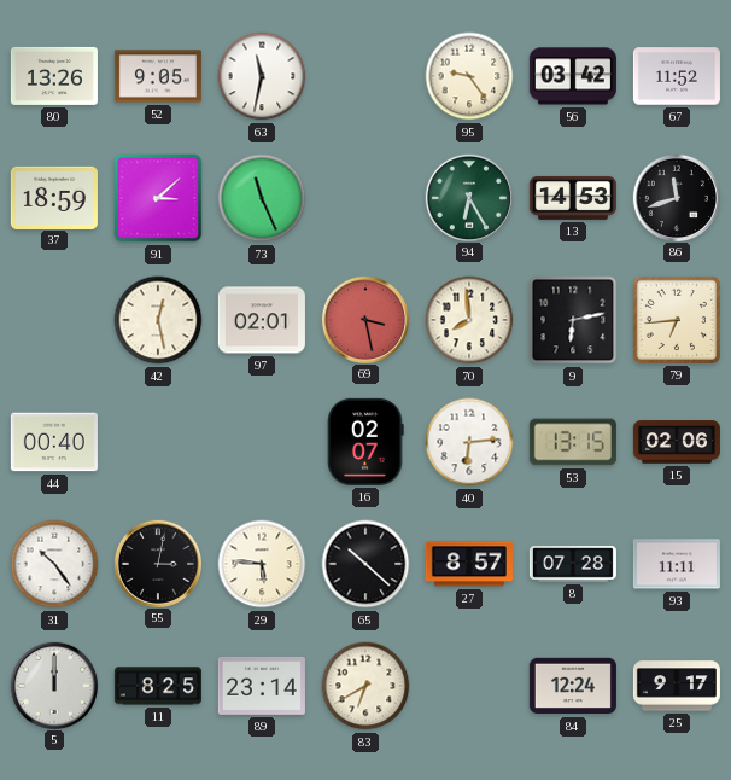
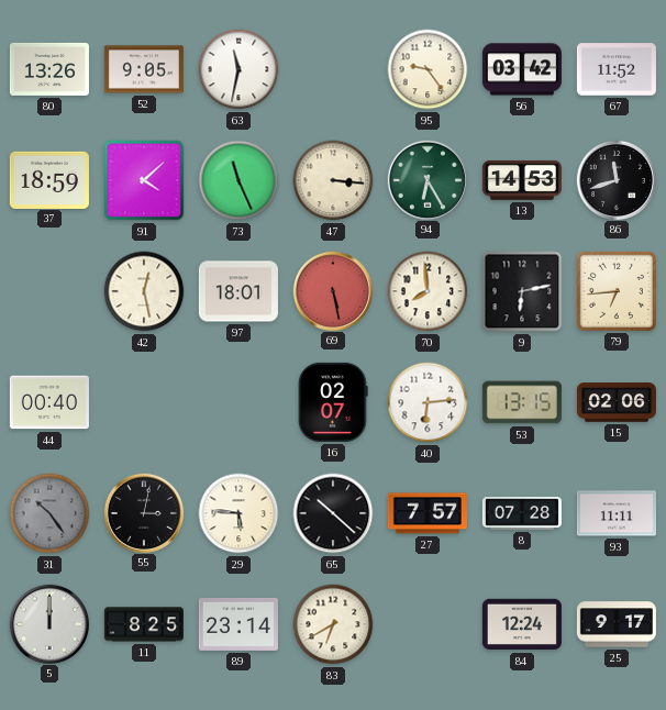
91: 3:08 -> 4:08 (144, 180)
47: none -> 3:16 (333, 180)
97: 02:01 -> 18:01 (238, 291)
69: 3:28 -> 5:28 (332, 290)
31 dial: white -> grey (49, 513)
27: 8:57 -> 7:57 (428, 513)
